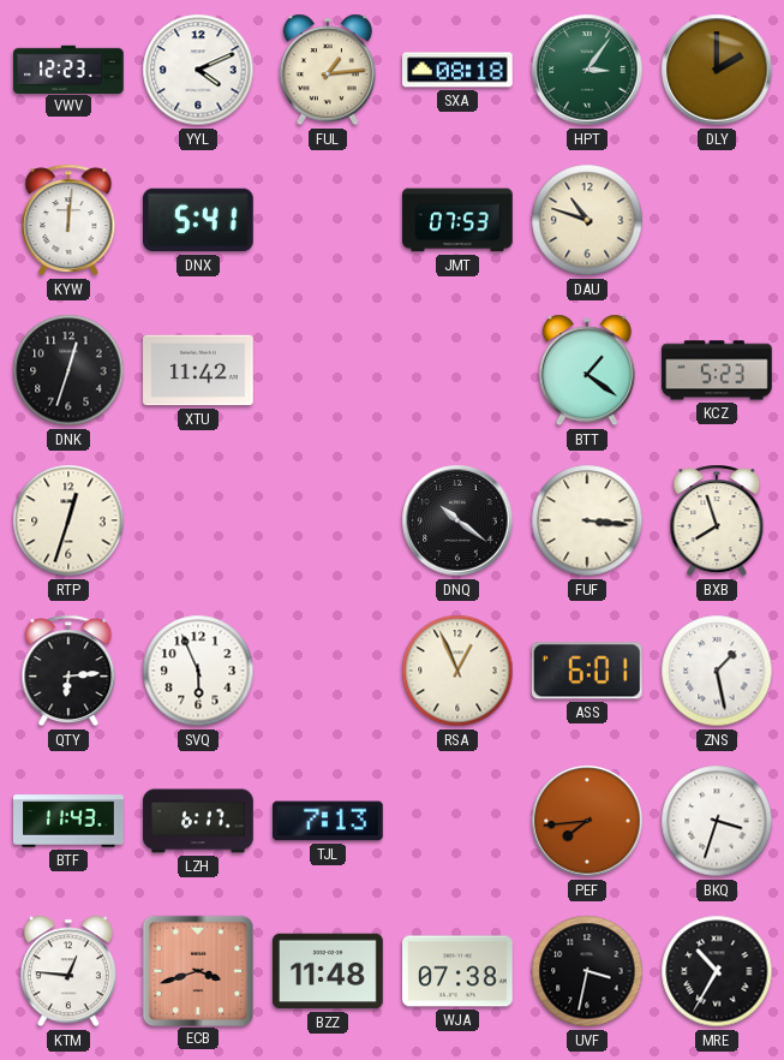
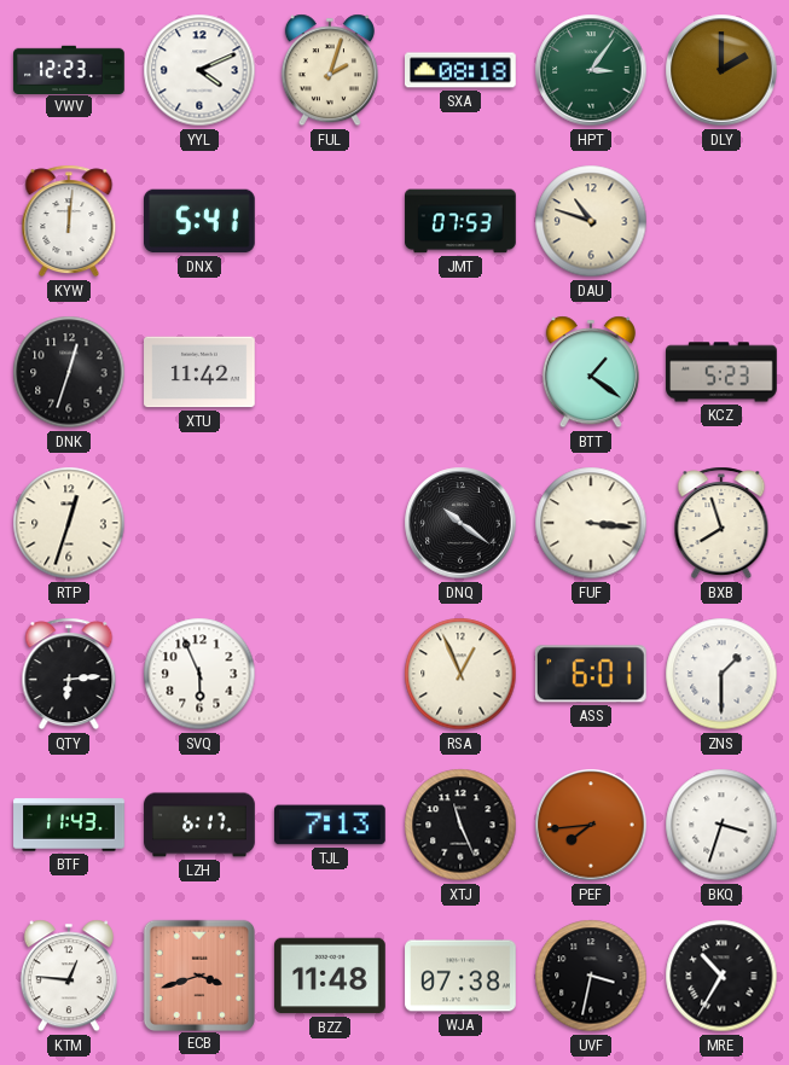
FUL: 1:14 -> 2:03 (330, 70)
ZNS: 1:28 -> 1:30 (721, 674)
XTJ: none -> 11:26 (460, 825)
